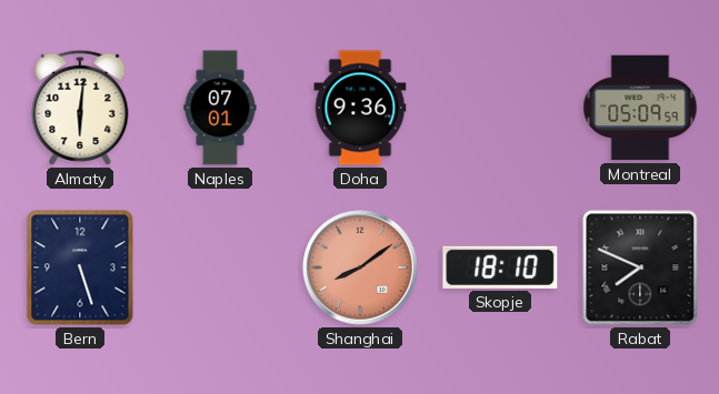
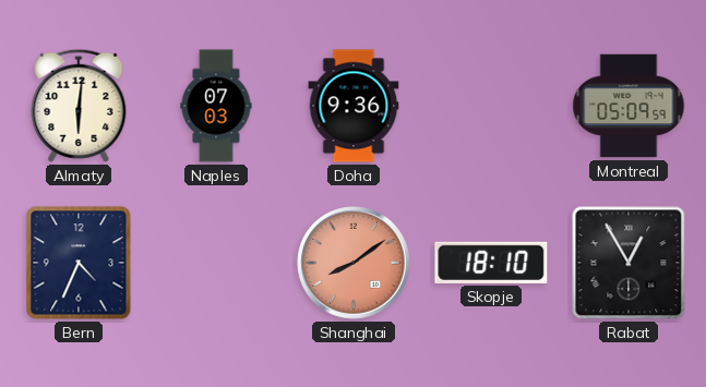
Naples: 07:01 -> 07:03 (216, 106)
Bern: 5:27 -> 4:34 (79, 263)
Rabat: 7:49 -> 12:55 (629, 263)
